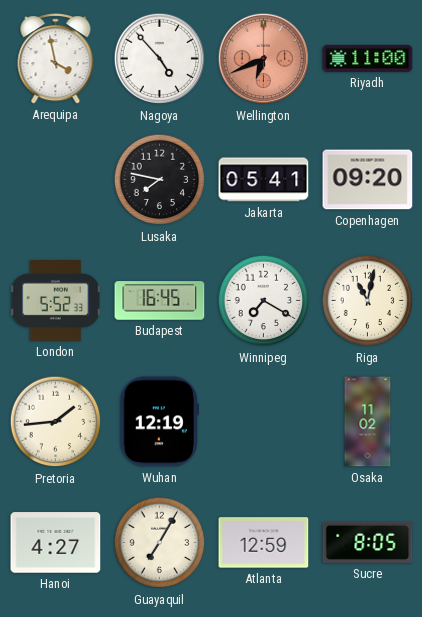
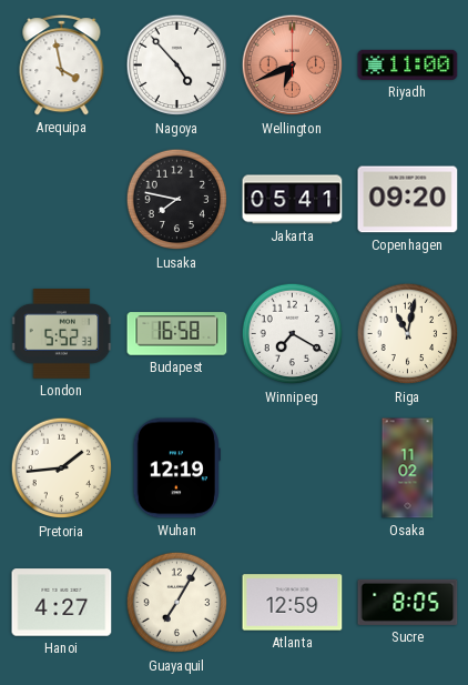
Budapest: 16:45 -> 16:58 (177, 334)
